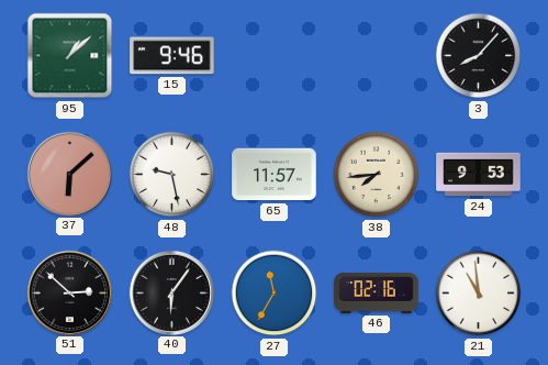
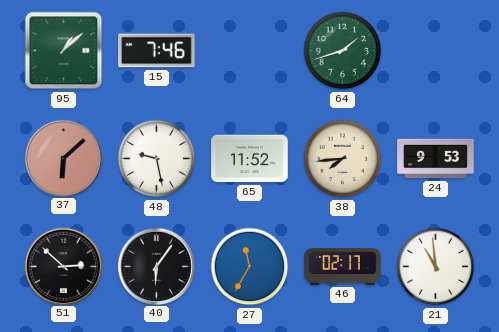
15: 9:46 -> 7:46 (157, 51)
64: none -> 1:42 (343, 51)
3: 8:07 -> none (479, 56)
65: 11:57 -> 11:52 (250, 159)
46: 02:16 -> 02:17 (343, 267)
